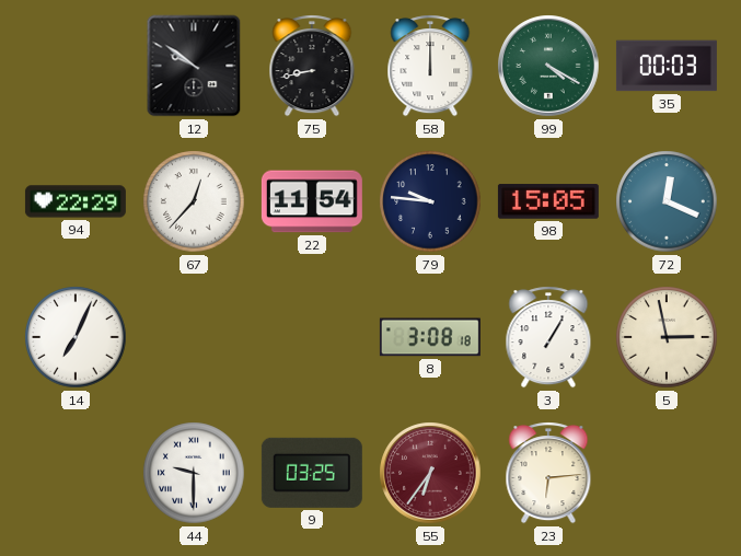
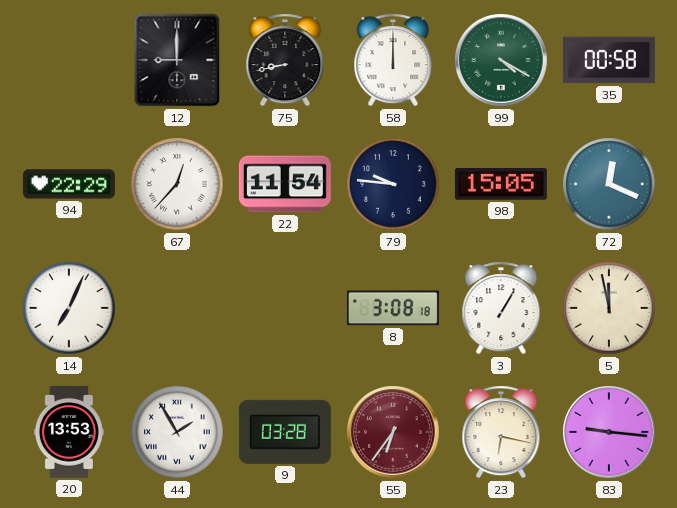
12: 9:51 -> 9:00 (177, 60)
35: 00:03 -> 00:58 (609, 60)
5: 2:58 -> 11:58 (609, 308)
20: none -> 13:53 (69, 432)
44: 9:30 -> 1:55 (177, 432)
9: 03:25 -> 03:28 (285, 432)
23: 6:14 -> 6:17 (501, 432)
83: none -> 9:16 (609, 432)
